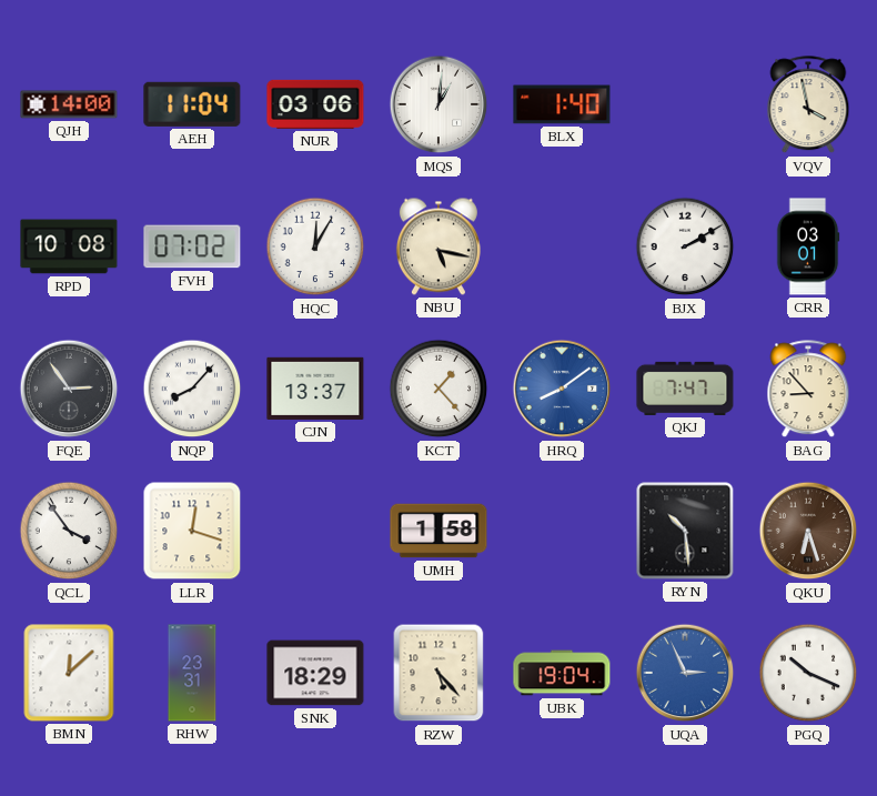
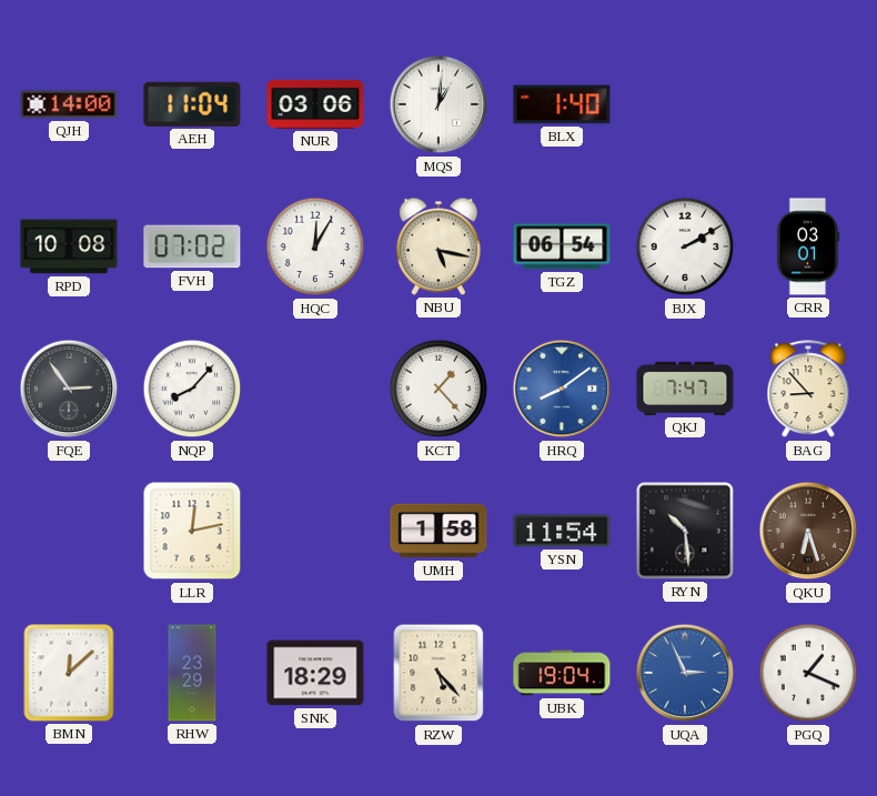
VQV: 3:58 -> none (808, 105)
TGZ: none -> 06:54 (562, 246)
CJN: 13:37 -> none (315, 389)
QCL: 3:54 -> none (69, 531)
LLR: 12:18 -> 12:13 (192, 531)
YSN: none -> 11:54 (562, 531)
RHW: 23:31 -> 23:29 (192, 673)
PGQ: 10:19 -> 1:19 (808, 673)
